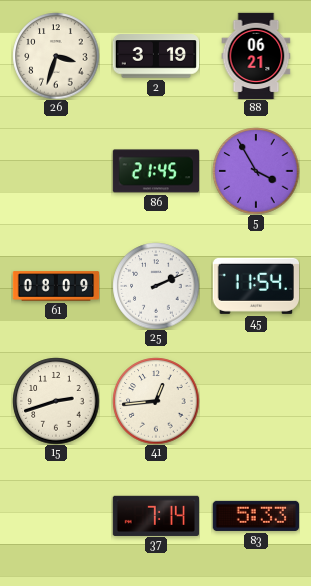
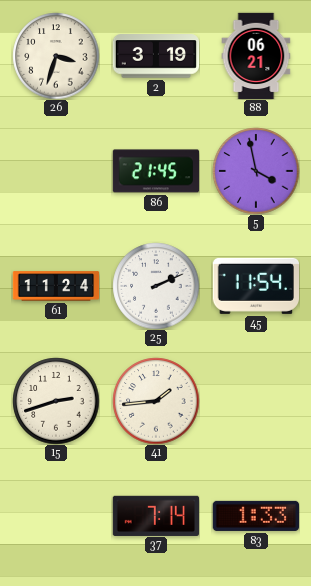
5: 3:55 -> 3:58 (256, 171)
61: 08:09 -> 11:24 (56, 286)
41: 12:44 -> 1:44 (156, 401)
83: 5:33 -> 1:33 (255, 516)
